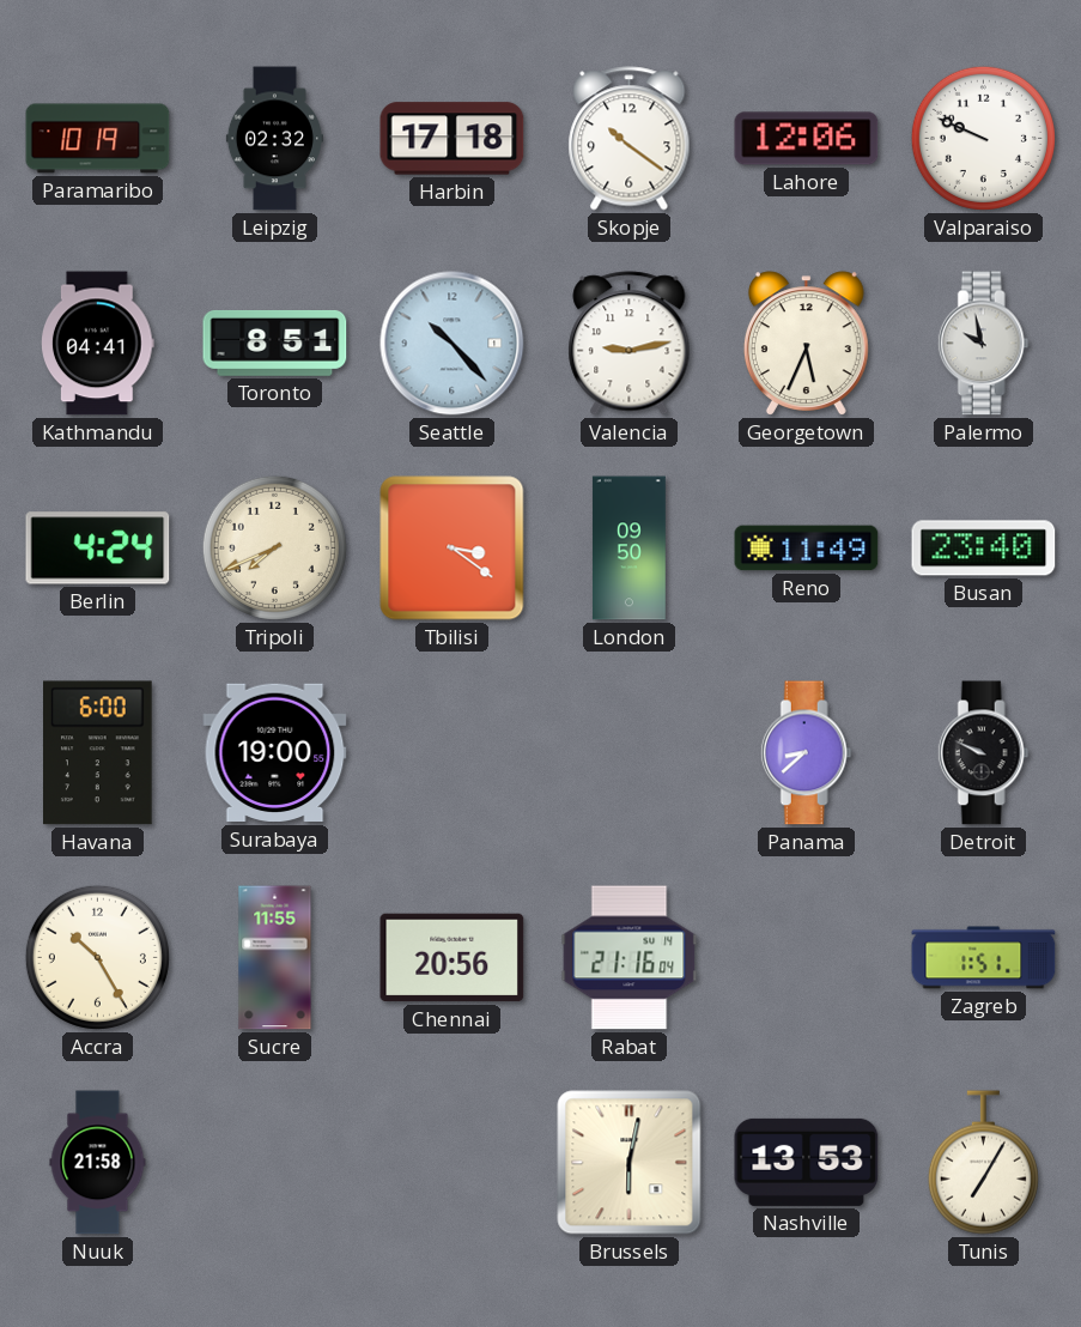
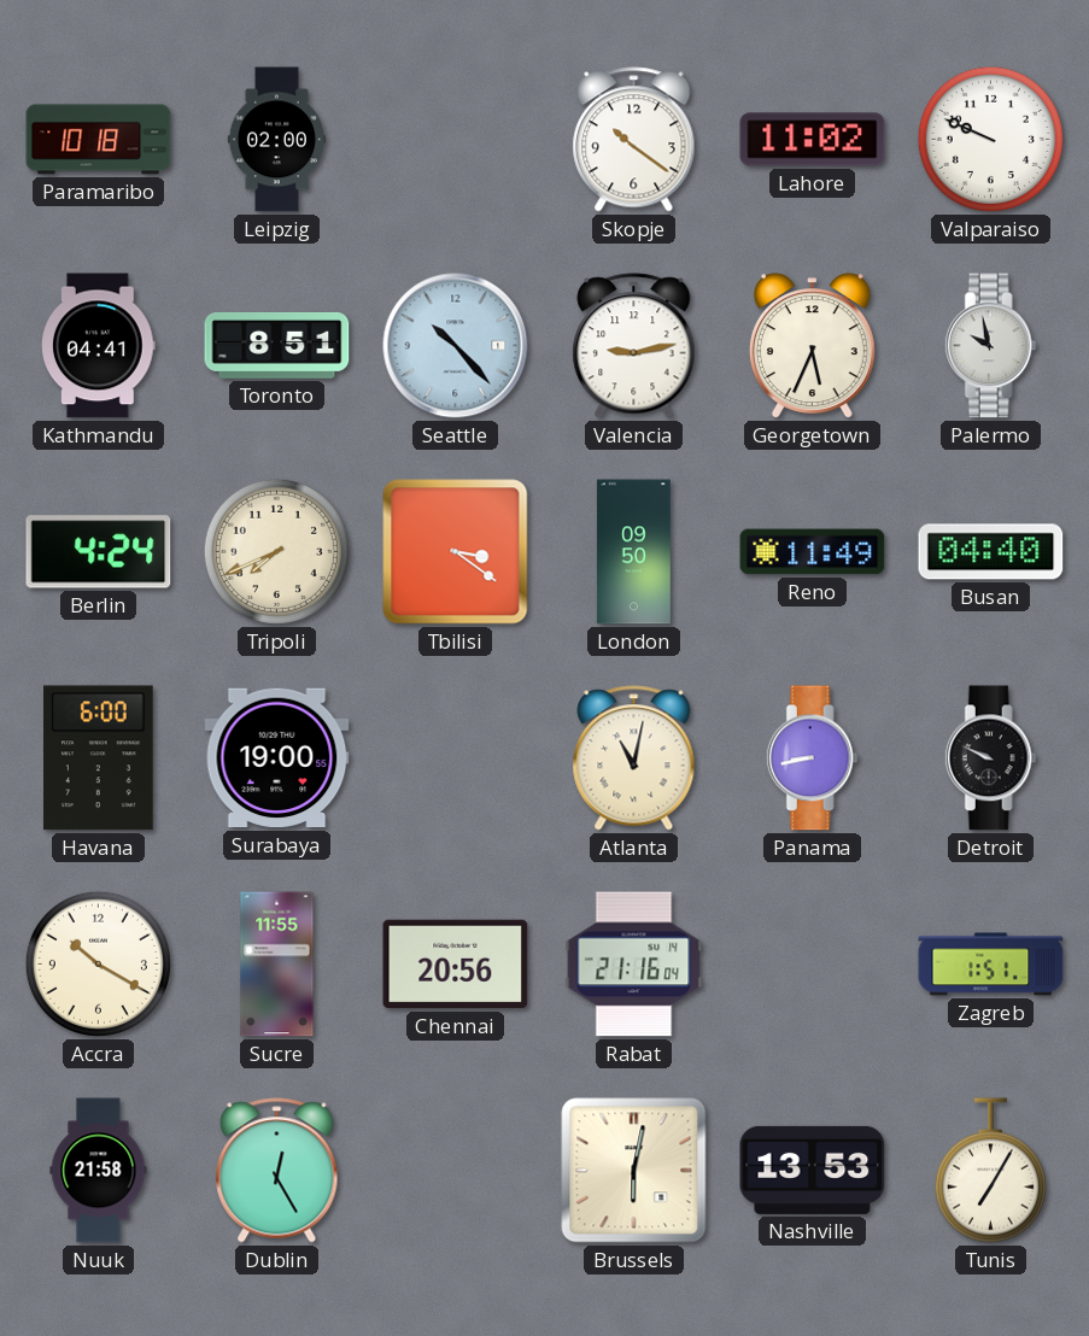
Paramaribo: 10:19 -> 10:18 (99, 140)
Leipzig: 02:32 -> 02:00 (276, 140)
Harbin: 17:18 -> none (453, 139)
Lahore: 12:06 -> 11:02 (813, 140)
Busan: 23:40 -> 04:40 (991, 552)
Atlanta: none -> 11:02 (634, 758)
Panama: 8:38 -> 8:43 (812, 758)
Accra: 10:25 -> 10:20 (98, 963)
Dublin: none -> 12:25 (277, 1171)
